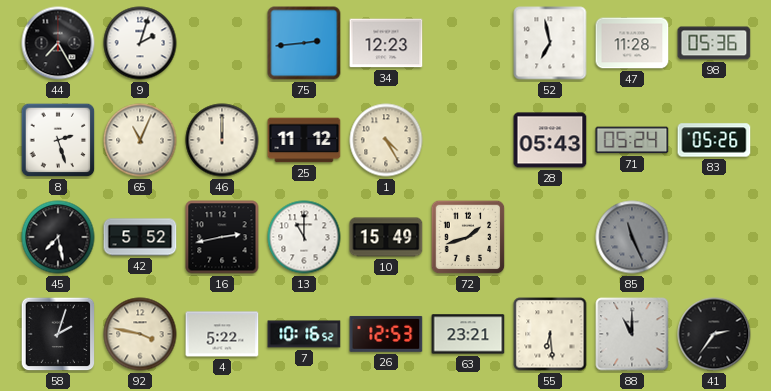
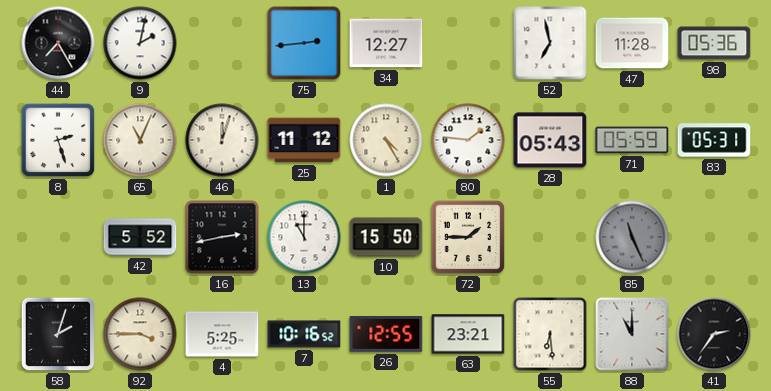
9: 2:03 -> 2:02 (140, 43)
34: 12:23 -> 12:27 (386, 43)
46: 12:00 -> 12:03 (222, 140)
80: none -> 1:46 (468, 140)
71: 05:24 -> 05:59 (632, 140)
83: 05:26 -> 05:31 (714, 140)
45: 7:28 -> none (58, 237)
10: 15:49 -> 15:50 (386, 237)
72: 1:42 -> 1:45 (468, 237)
92: 3:47 -> 3:45 (140, 334)
4: 5:22 -> 5:25 (222, 334)
26: 12:53 -> 12:55 (386, 334)
